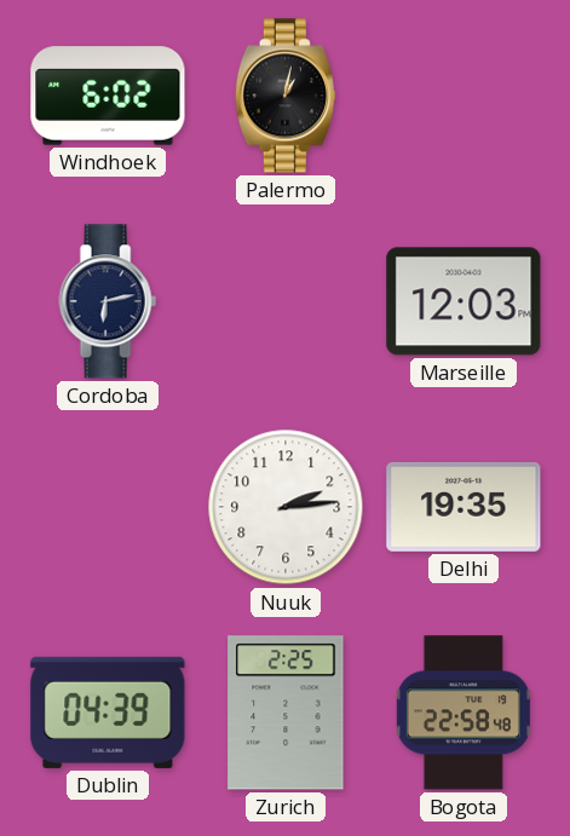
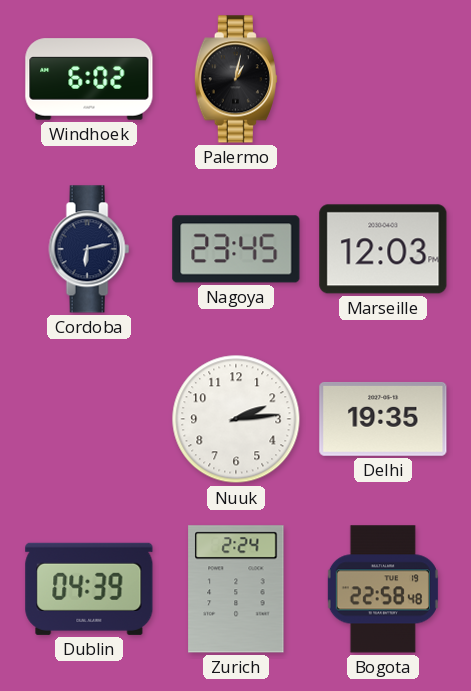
Nagoya: none -> 23:45 (236, 249)
Zurich: 2:25 -> 2:24 (236, 589)
